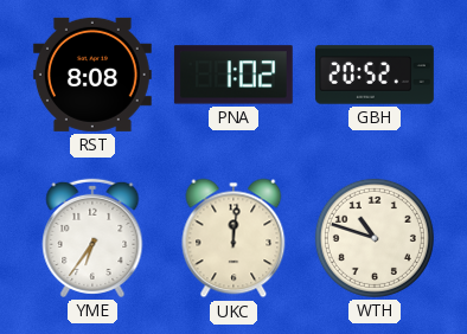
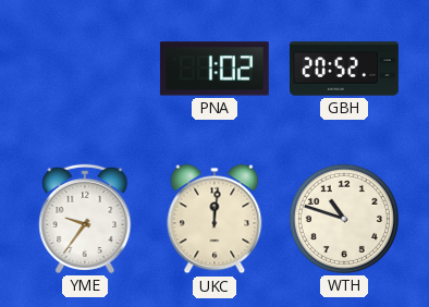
RST: 8:08 -> none (92, 75)
YME: 6:36 -> 9:36 (85, 219)
